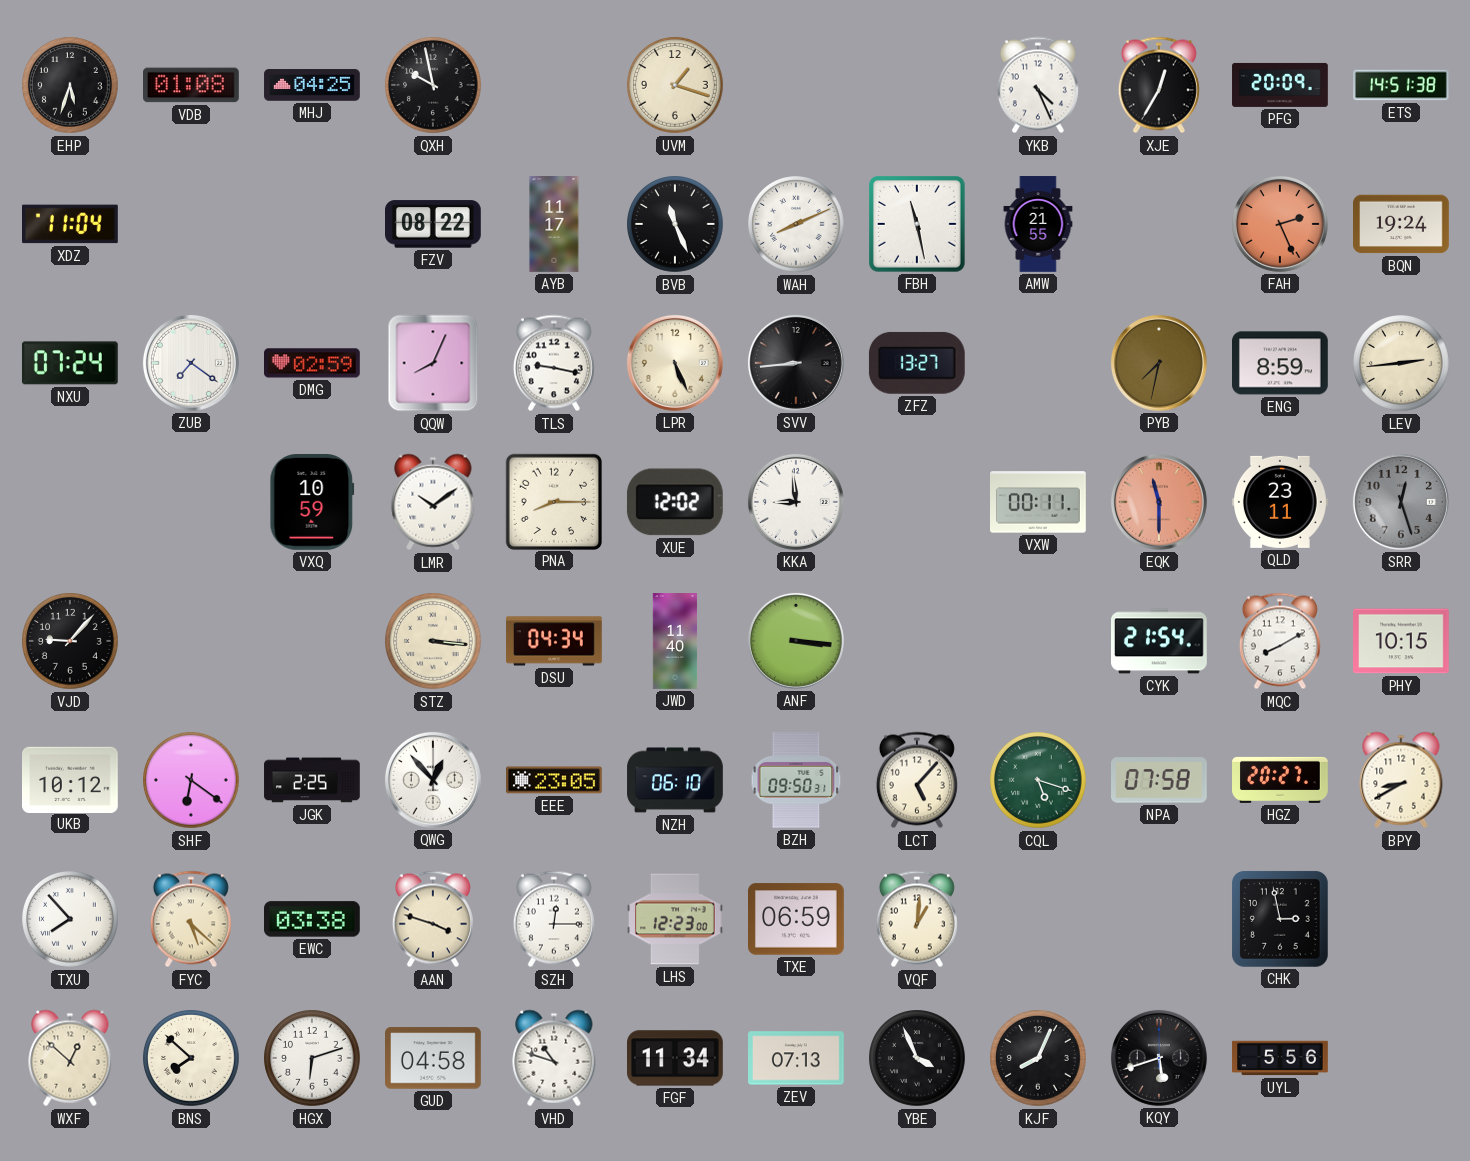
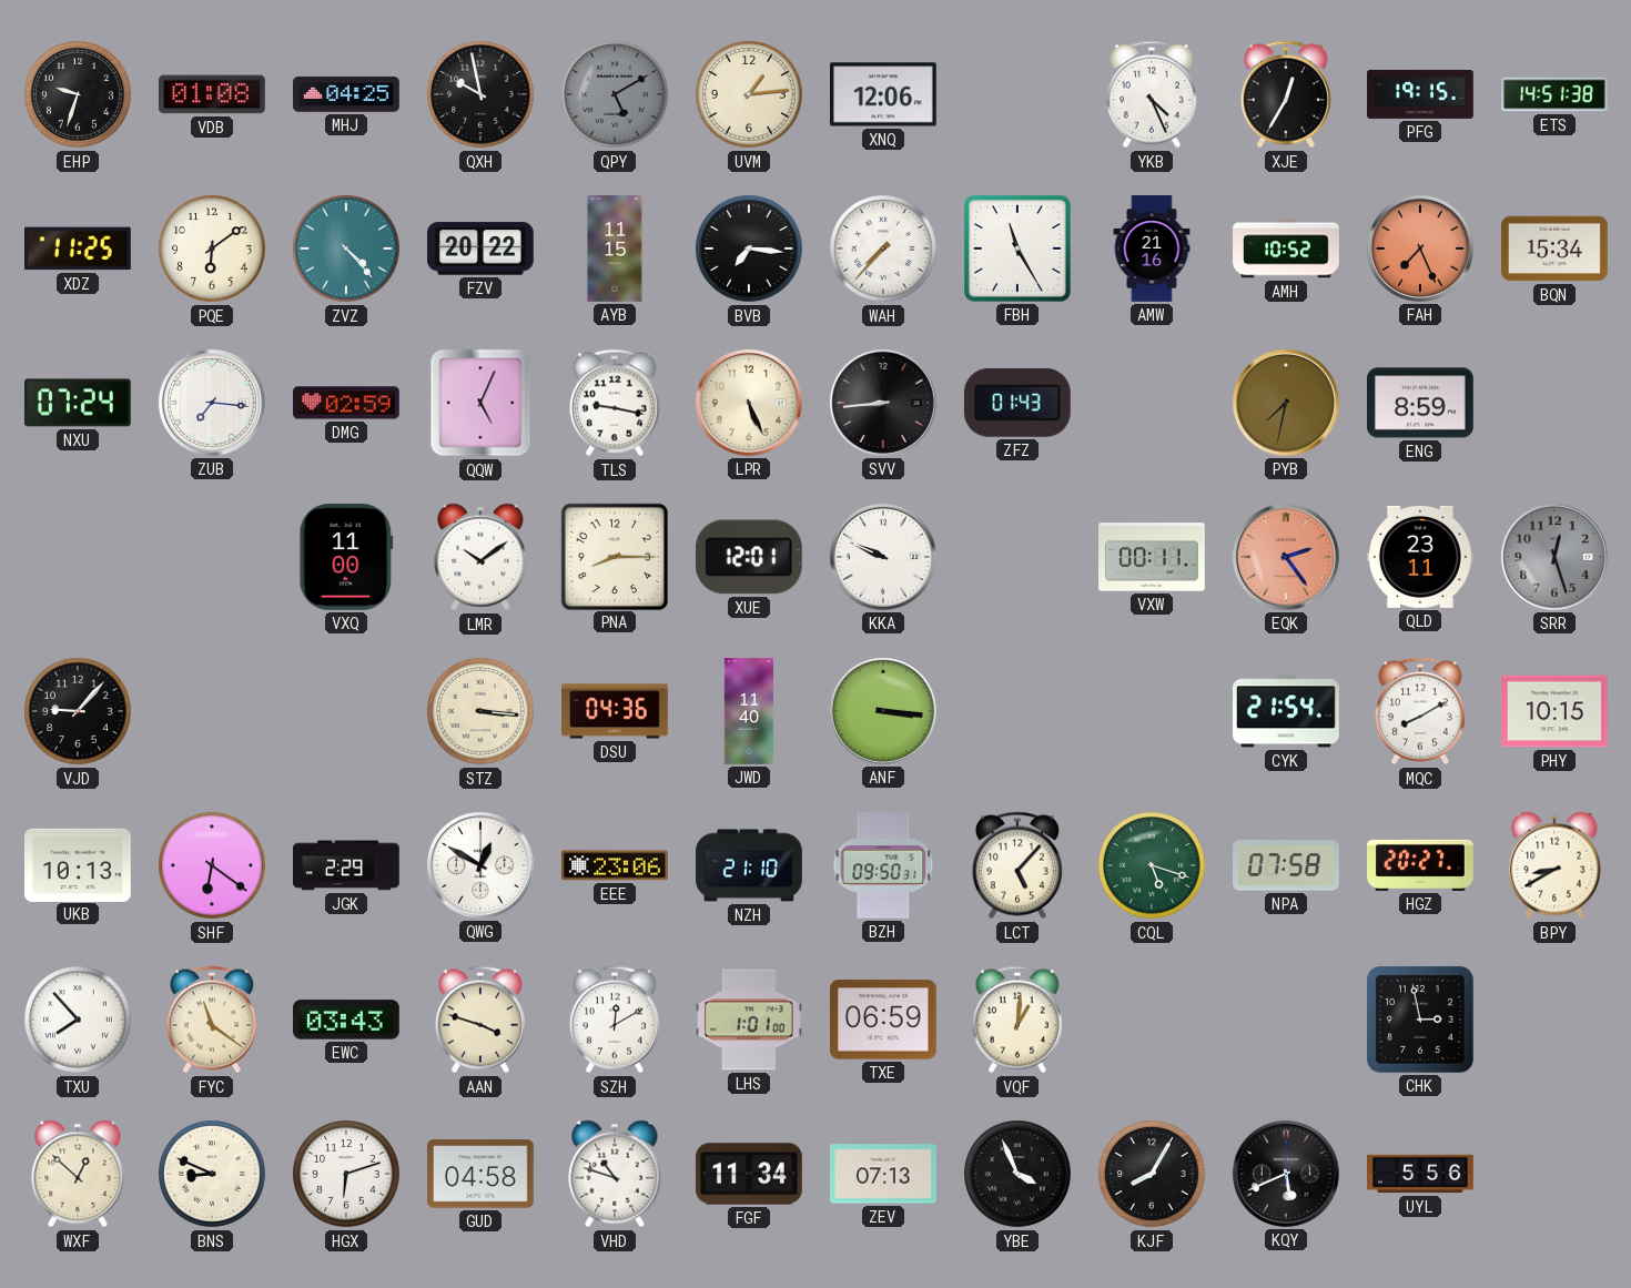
EHP: 5:33 -> 9:33 (78, 94)
QPY: none -> 5:10 (615, 94)
UVM: 1:18 -> 1:14 (749, 94)
XNQ: none -> 12:06 (884, 94)
PFG: 20:09 -> 19:15 (1420, 94)
XDZ: 11:04 -> 11:25 (79, 249)
PQE: none -> 6:09 (212, 249)
ZVZ: none -> 4:23 (346, 249)
FZV: 08:22 -> 20:22 (482, 249)
AYB: 11:17 -> 11:15 (615, 249)
BVB: 11:26 -> 7:16 (749, 249)
WAH: 8:11 -> 7:37 (883, 249)
FBH: 11:28 -> 11:25 (1019, 250)
AMW: 21:55 -> 21:16 (1152, 249)
AMH: none -> 10:52 (1286, 249)
FAH: 2:26 -> 7:26 (1420, 249)
BQN: 19:24 -> 15:34 (1556, 249)
ZUB: 7:21 -> 7:16 (212, 403)
QQW: 8:04 -> 5:04 (480, 403)
ZFZ: 13:27 -> 01:43 (1017, 403)
LEV: 2:44 -> none (1401, 363)
VXQ: 10:59 -> 11:00 (346, 558)
XUE: 12:02 -> 12:01 (749, 557)
KKA: 8:59 -> 9:49 (883, 557)
EQK: 11:30 -> 2:24 (1286, 557)
DSU: 04:34 -> 04:36 (615, 711)
UKB: 10:12 -> 10:13 (79, 864)
JGK: 2:25 -> 2:29 (346, 865)
QWG: 12:53 -> 12:50 (480, 865)
EEE: 23:05 -> 23:06 (616, 865)
NZH: 06:10 -> 21:10 (749, 865)
FYC: 5:22 -> 11:21 (212, 1020)
EWC: 03:38 -> 03:43 (347, 1020)
SZH: 12:15 -> 12:10 (615, 1020)
LHS: 12:23 -> 1:01 (750, 1020)
BNS: 7:52 -> 8:49 (212, 1174)
KJF: 8:04 -> 8:05 (1152, 1174)
KQY: 5:42 -> 5:41 (1286, 1174)
